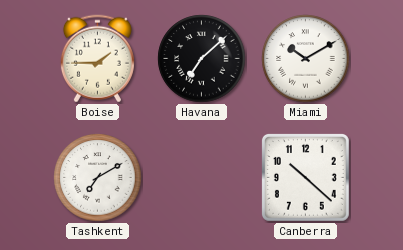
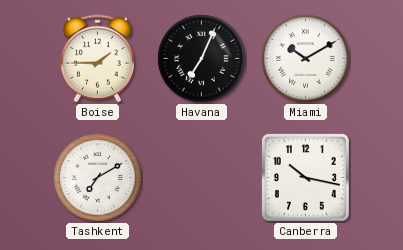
Havana: 7:08 -> 7:04 (202, 59)
Canberra: 10:22 -> 10:17 (305, 177)
